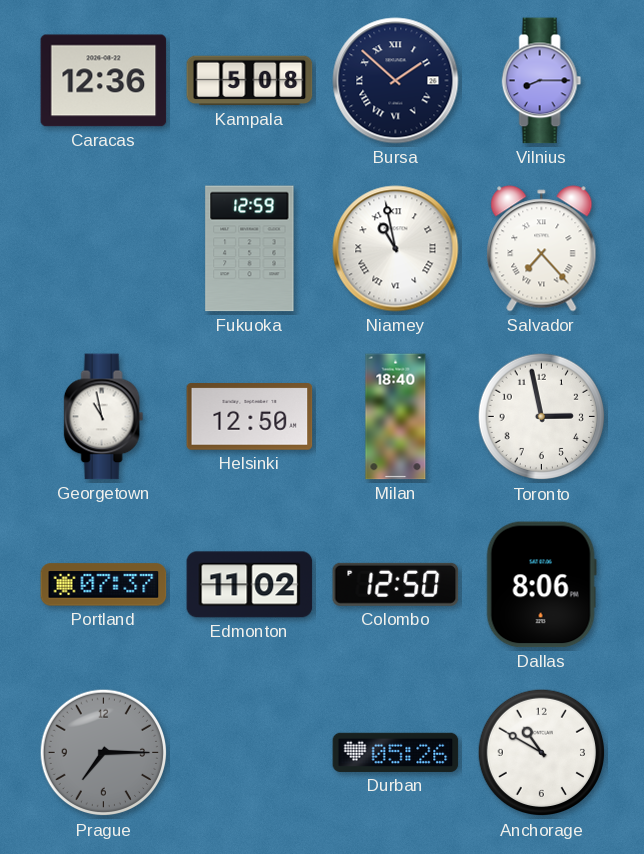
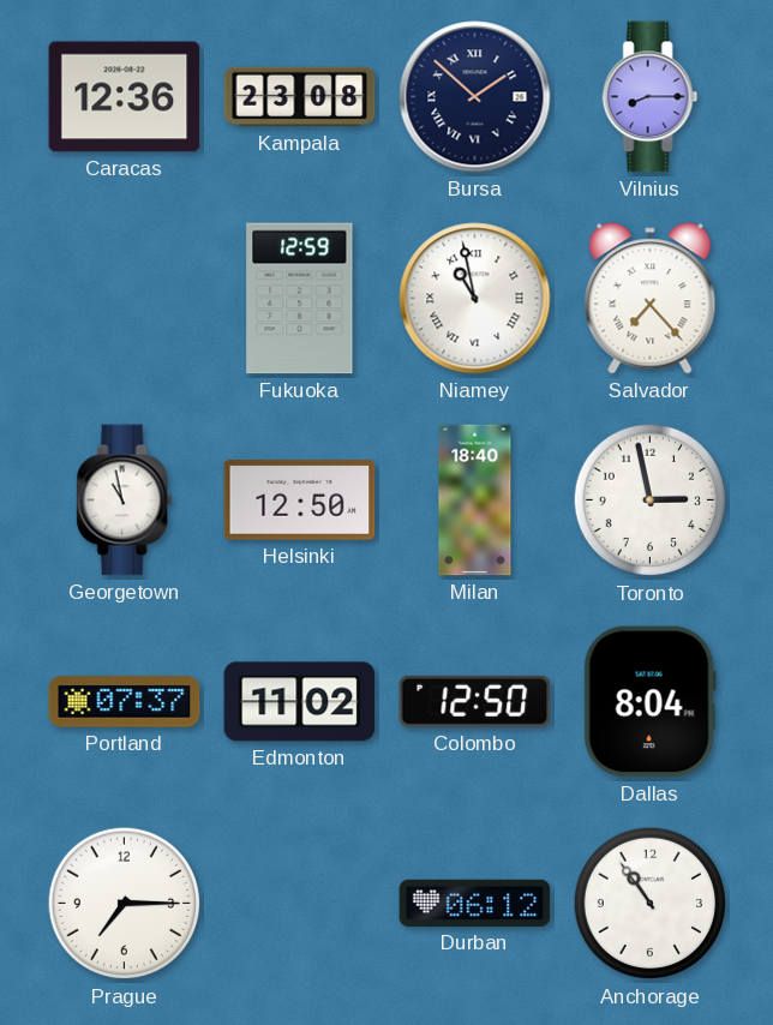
Kampala: 5:08 -> 23:08 (300, 97)
Dallas: 8:06 -> 8:04 (649, 702)
Prague dial: grey -> white (125, 904)
Durban: 05:26 -> 06:12 (475, 903)
Anchorage: 10:50 -> 10:54 (651, 904)
